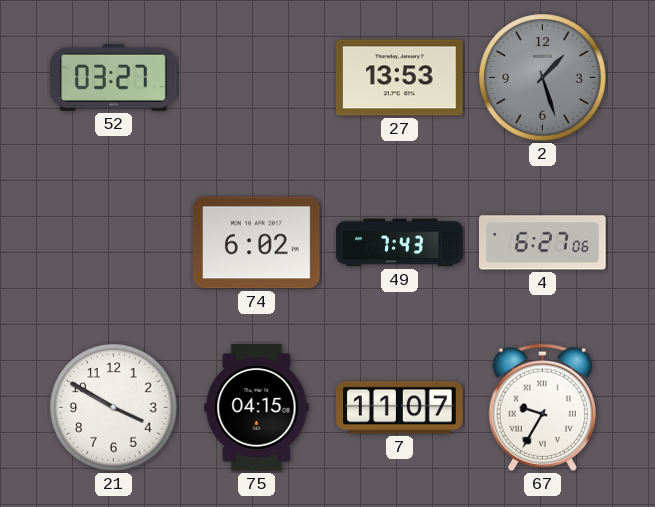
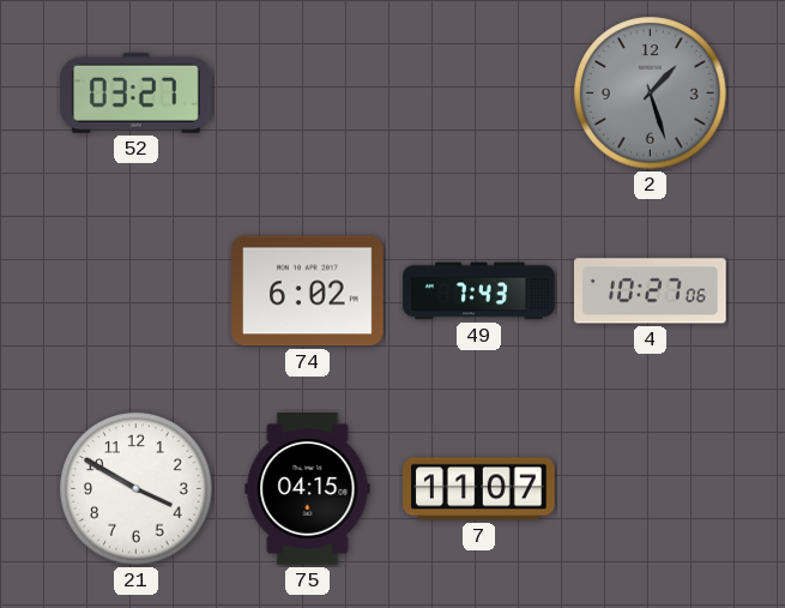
27: 13:53 -> none (400, 78)
4: 6:27 -> 10:27 (651, 291)
67: 9:35 -> none (542, 407)
